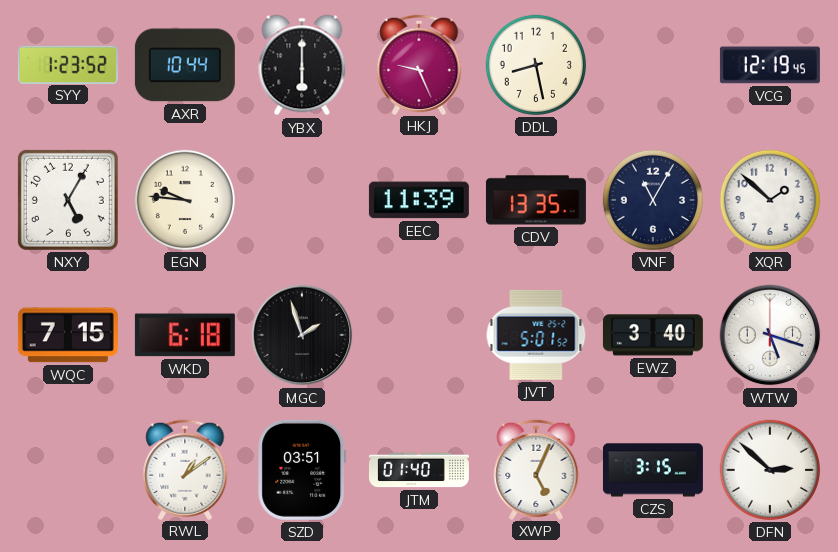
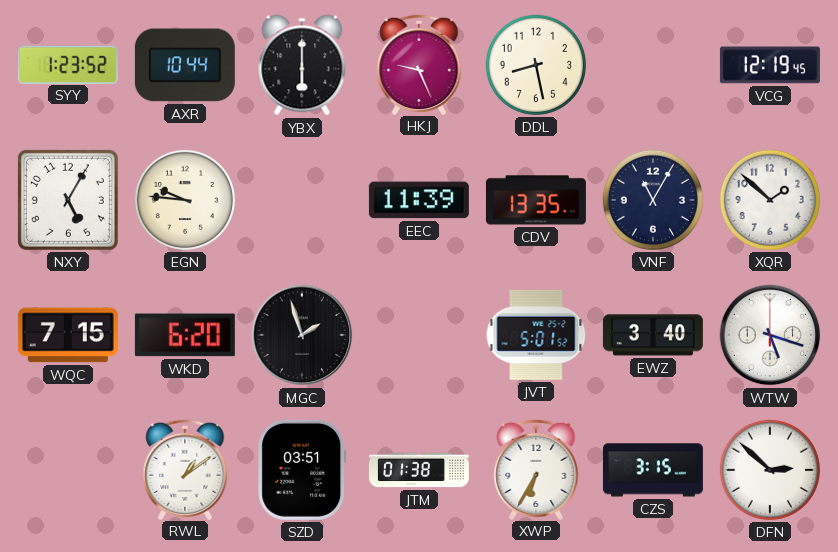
WKD: 6:18 -> 6:20 (185, 335)
JTM: 01:40 -> 01:38 (419, 470)
XWP: 5:04 -> 6:35 (536, 469)
